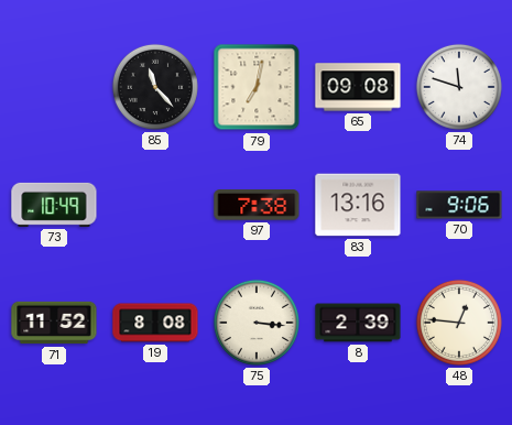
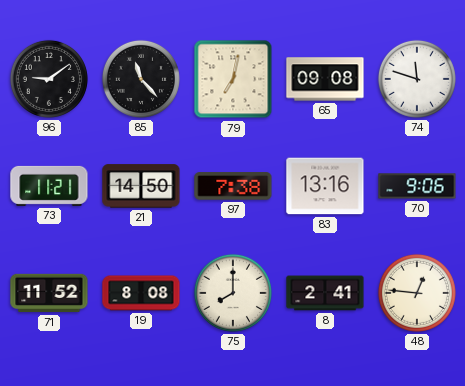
96: none -> 9:09 (49, 79)
73: 10:49 -> 11:21 (49, 186)
21: none -> 14:50 (141, 186)
75: 3:16 -> 8:00 (233, 293)
8: 2:39 -> 2:41 (325, 293)
